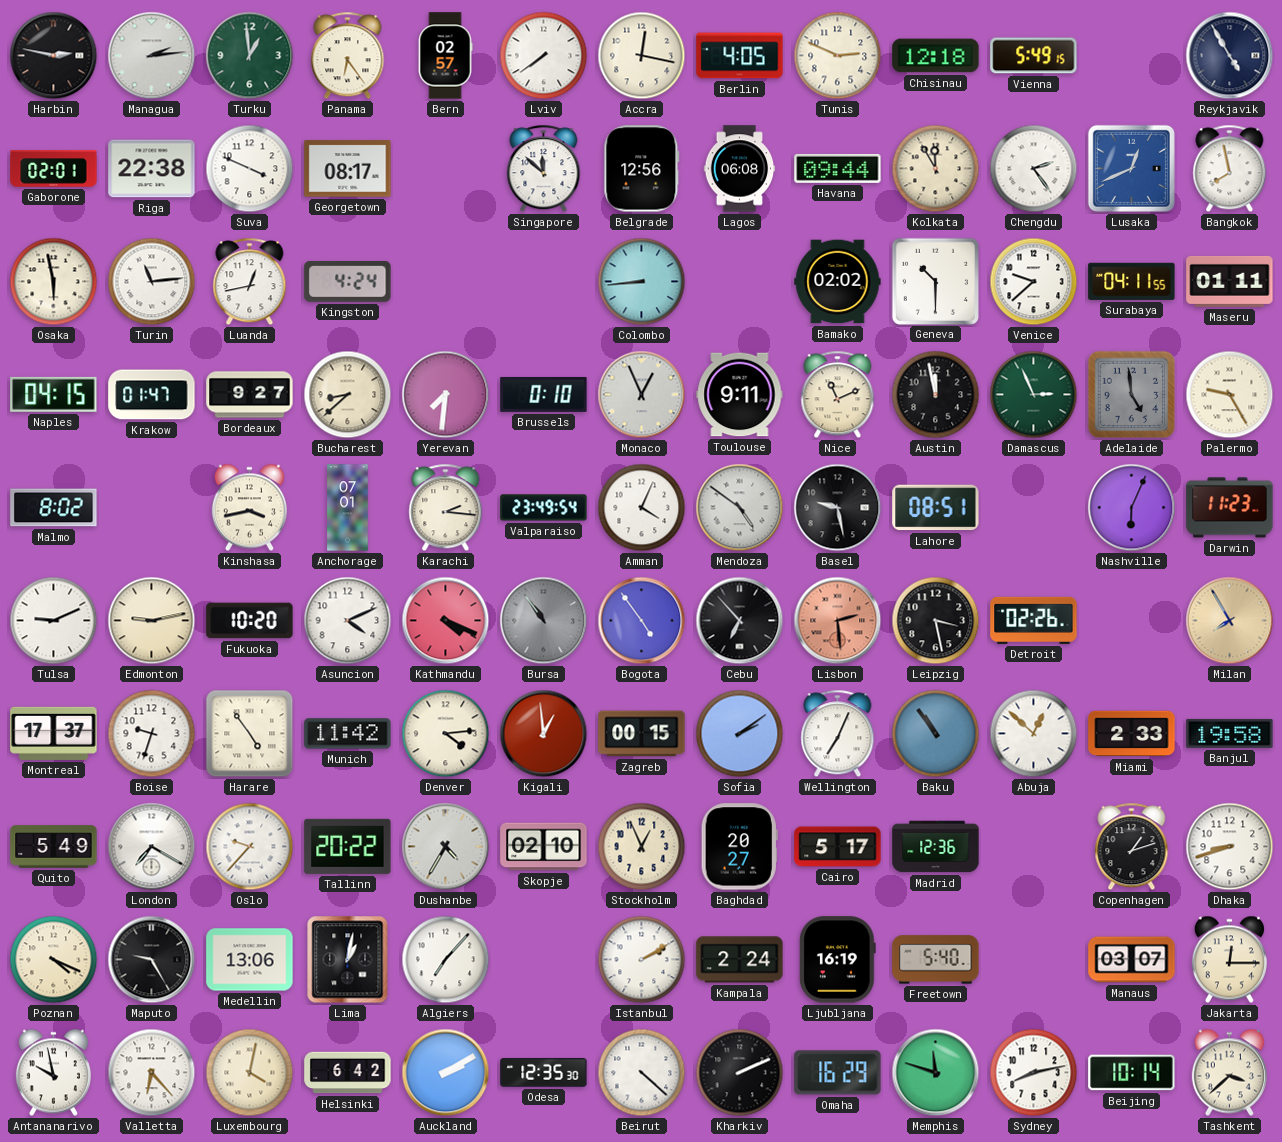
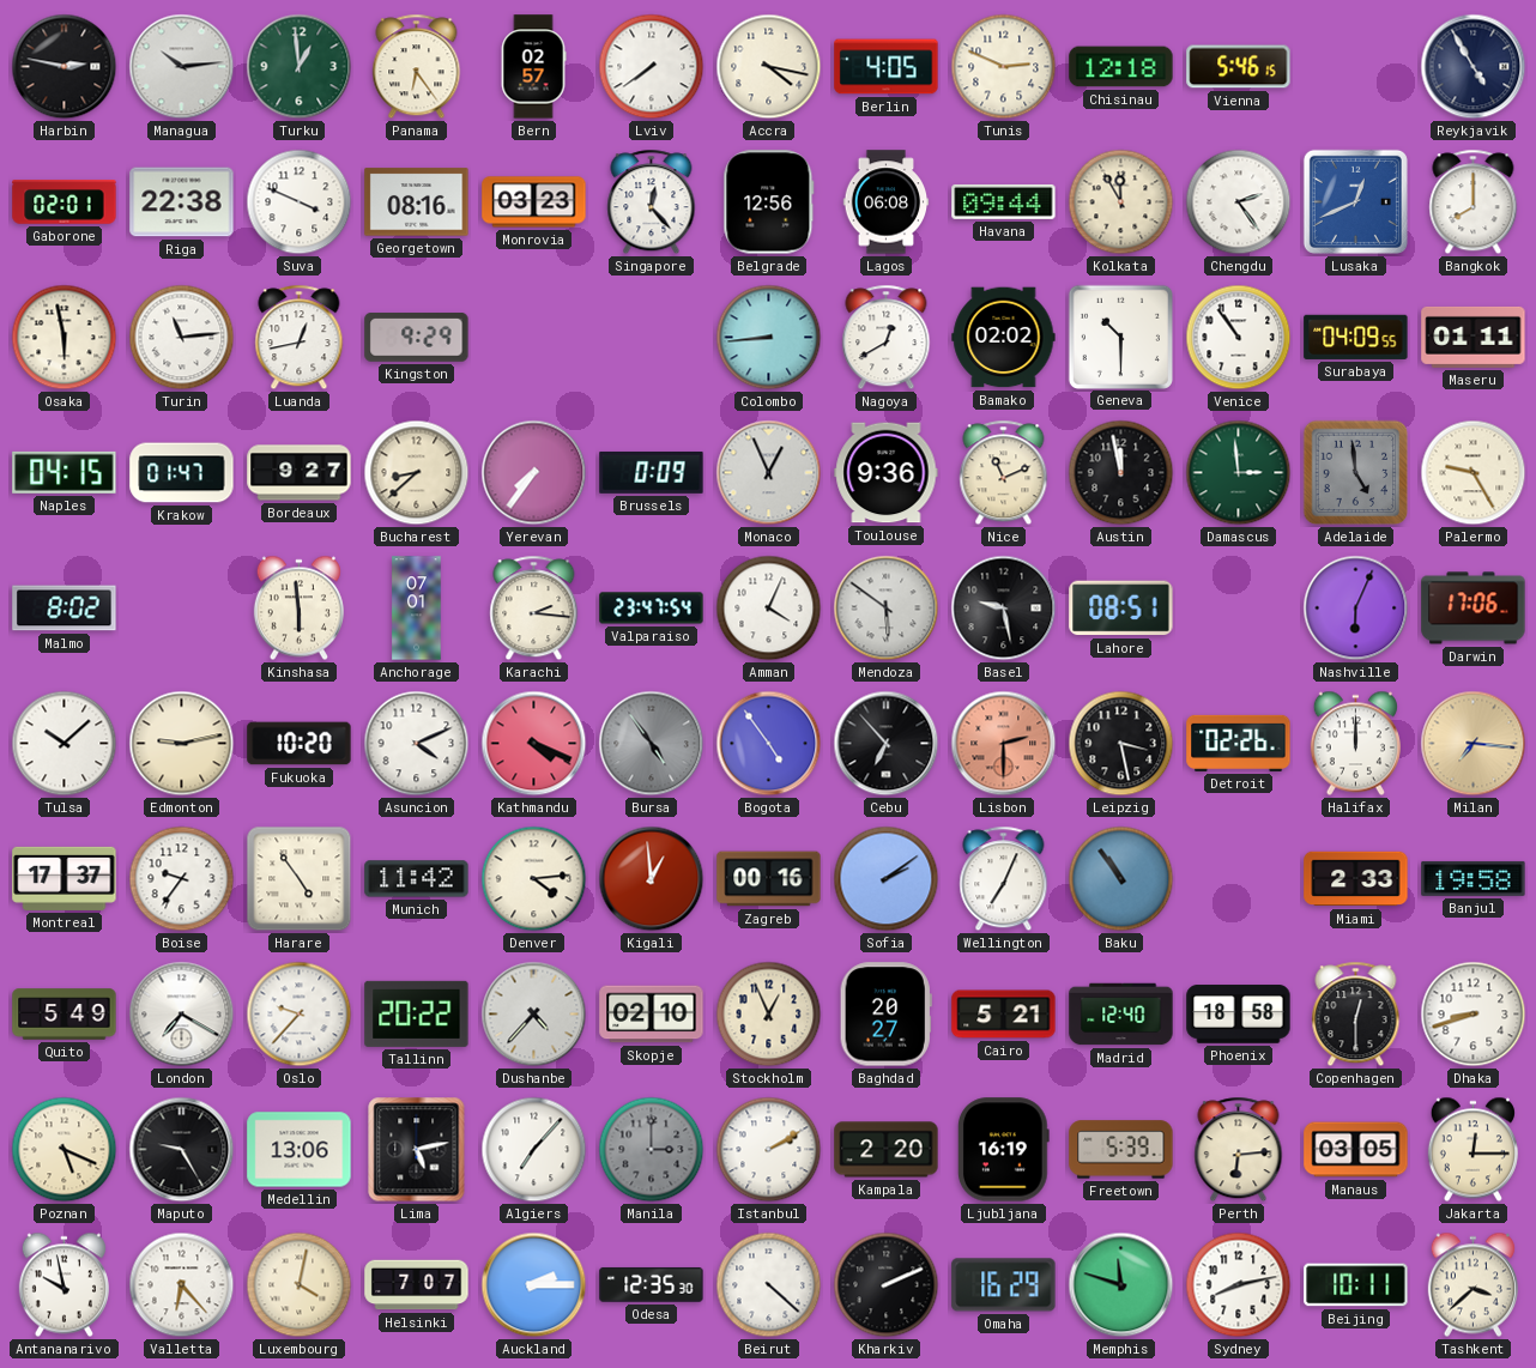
Managua: 2:14 -> 10:14 (182, 67)
Accra: 12:17 -> 4:17 (769, 67)
Vienna: 5:49 -> 5:46 (1239, 67)
Georgetown: 08:17 -> 08:16 (417, 202)
Monrovia: none -> 03:23 (534, 202)
Singapore: 11:52 -> 12:23 (652, 202)
Bangkok: 7:58 -> 8:00 (1474, 202)
Kingston: 4:24 -> 9:29 (417, 338)
Nagoya: none -> 12:40 (887, 338)
Venice: 9:38 -> 10:54 (1239, 338)
Surabaya: 04:11 -> 04:09 (1356, 337)
Yerevan: 7:31 -> 7:36 (534, 473)
Brussels: 0:10 -> 0:09 (652, 472)
Toulouse: 9:11 -> 9:36 (887, 473)
Damascus: 2:56 -> 2:59 (1239, 473)
Kinshasa: 3:43 -> 5:59 (298, 609)
Valparaiso: 23:49 -> 23:47 (652, 609)
Mendoza: 4:51 -> 5:51 (887, 609)
Darwin: 11:23 -> 17:06 (1474, 609)
Tulsa: 9:11 -> 10:08 (65, 744)
Bursa: 10:54 -> 4:54 (652, 744)
Lisbon: 2:29 -> 2:30 (1004, 744)
Halifax: none -> 12:00 (1355, 744)
Milan: 7:55 -> 7:16 (1474, 744)
Boise: 9:33 -> 9:36 (182, 879)
Zagreb: 00:15 -> 00:16 (769, 879)
Abuja: 12:52 -> none (1034, 734)
Dushanbe: 4:35 -> 4:37 (534, 1015)
Cairo: 5:17 -> 5:21 (1004, 1015)
Madrid: 12:36 -> 12:40 (1121, 1015)
Phoenix: none -> 18:58 (1239, 1015)
Copenhagen: 1:12 -> 12:30 (1356, 1015)
Poznan: 4:19 -> 5:19 (65, 1150)
Lima: 1:02 -> 5:13 (417, 1150)
Manila: none -> 3:00 (652, 1150)
Kampala: 2:24 -> 2:20 (887, 1150)
Freetown: 5:40 -> 5:39 (1121, 1150)
Perth: none -> 6:14 (1239, 1150)
Manaus: 03:07 -> 03:05 (1356, 1150)
Helsinki: 6:42 -> 7:07 (417, 1285)
Auckland: 2:10 -> 2:15 (534, 1285)
Beijing: 10:14 -> 10:11 (1356, 1285)
